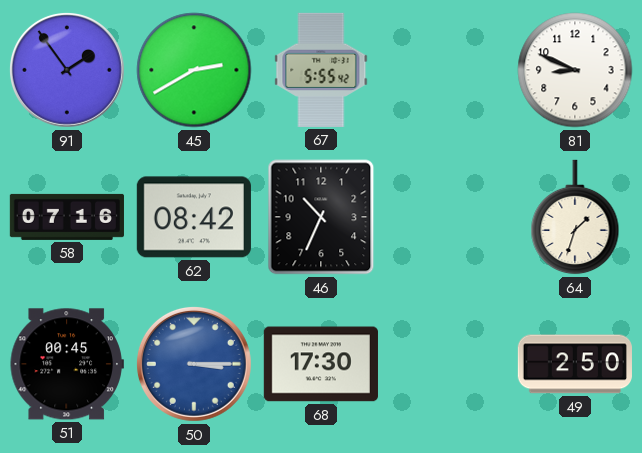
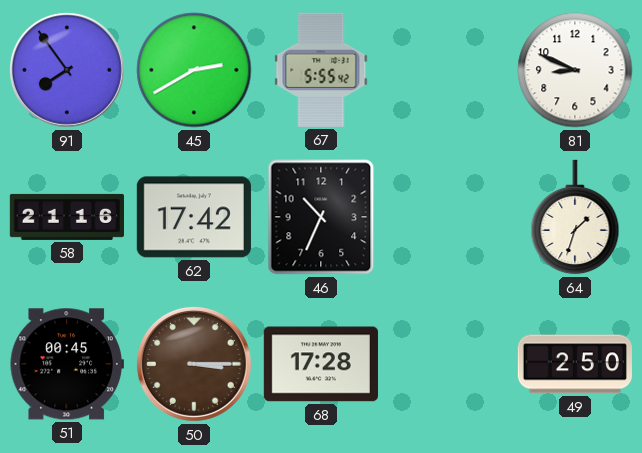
91: 1:54 -> 7:54 (67, 70)
58: 07:16 -> 21:16 (67, 217)
62: 08:42 -> 17:42 (194, 217)
50 dial: blue -> brown (194, 364)
68: 17:30 -> 17:28 (321, 364)
